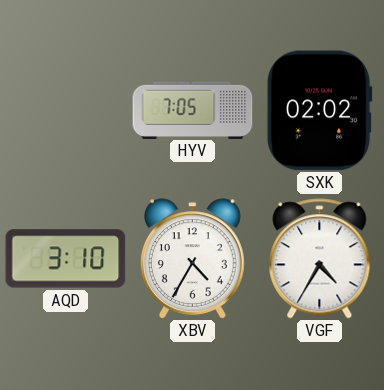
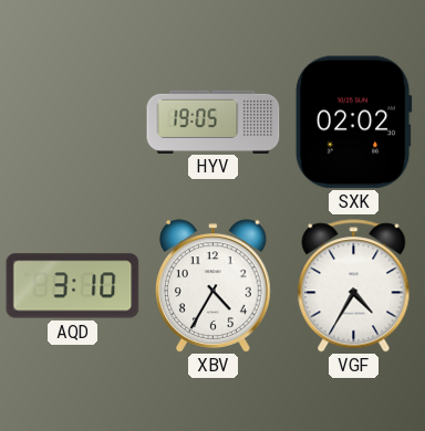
HYV: 7:05 -> 19:05 (214, 122)
